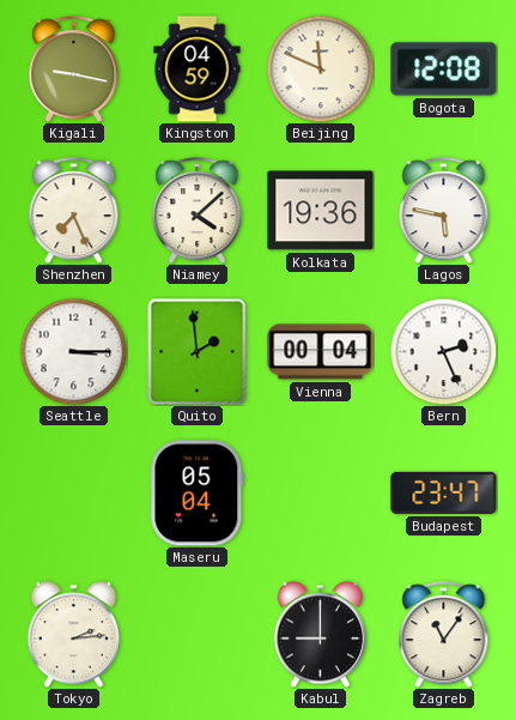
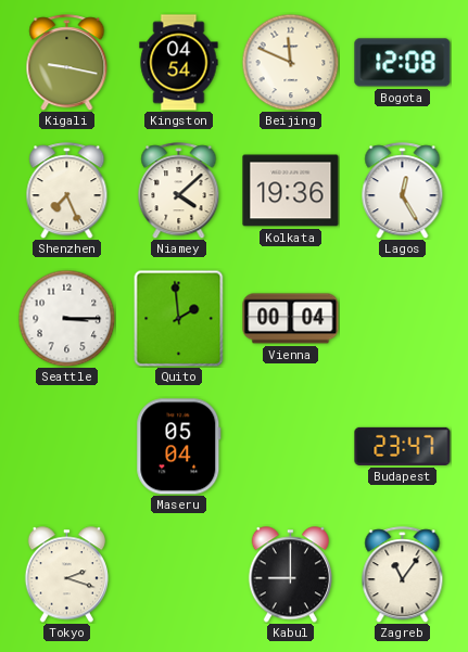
Kingston: 04:59 -> 04:54 (179, 63)
Lagos: 5:47 -> 12:25 (403, 191)
Bern: 2:26 -> none (443, 351)
Tokyo: 2:14 -> 2:18 (66, 575)
